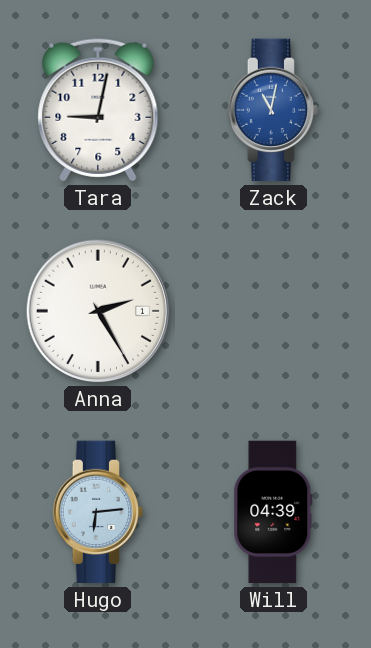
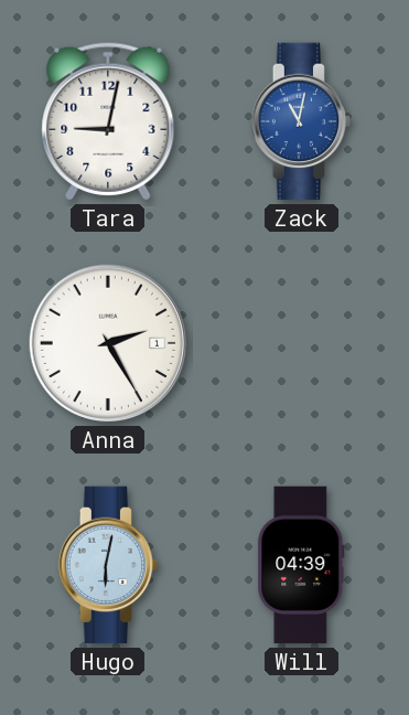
Hugo: 6:14 -> 6:02 (108, 565)
